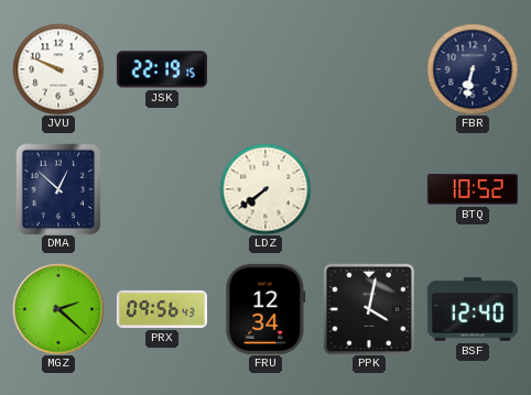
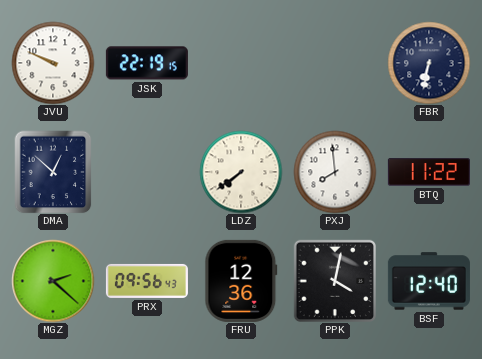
PXJ: none -> 7:59 (335, 172)
BTQ: 10:52 -> 11:22 (429, 172)
FRU: 12:34 -> 12:36 (241, 281)
